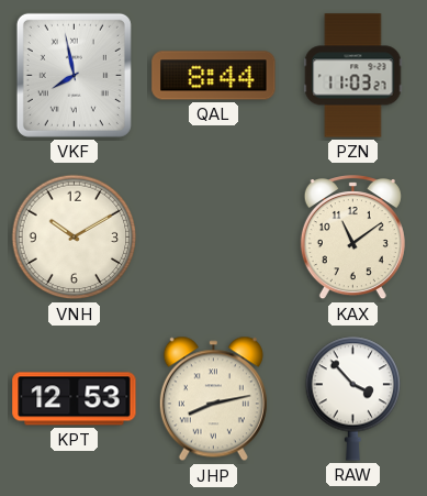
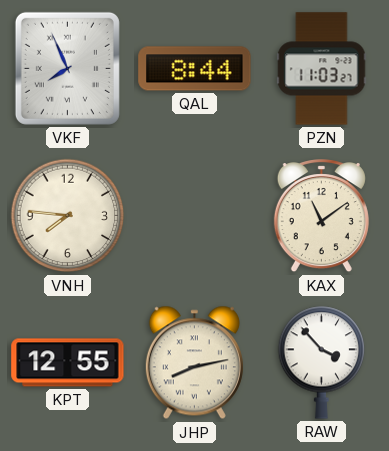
VKF: 7:58 -> 7:56 (67, 68)
VNH: 10:10 -> 7:46 (68, 216)
KPT: 12:53 -> 12:55 (68, 363)
